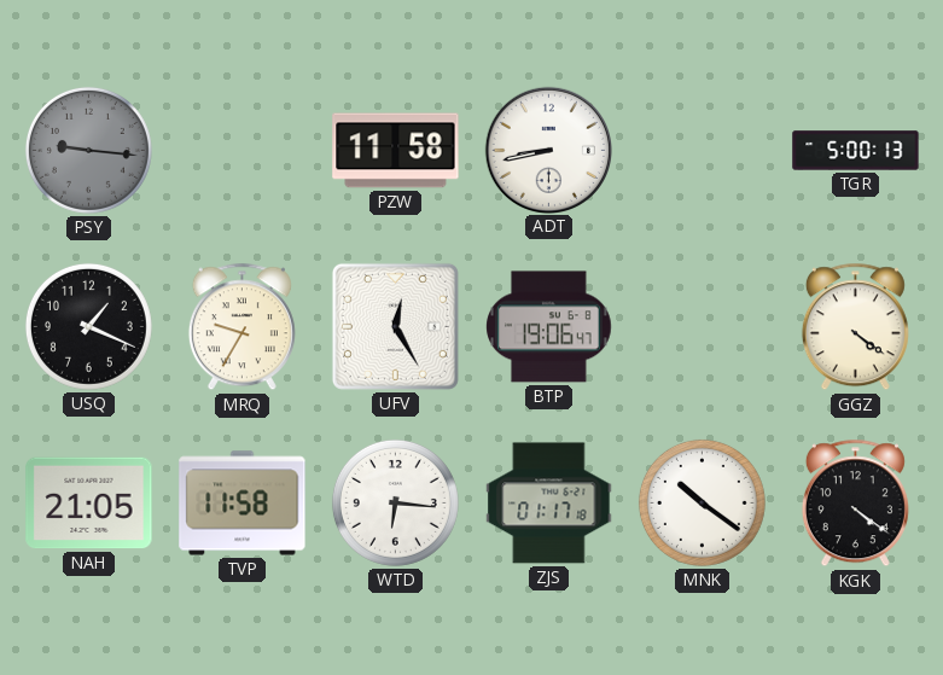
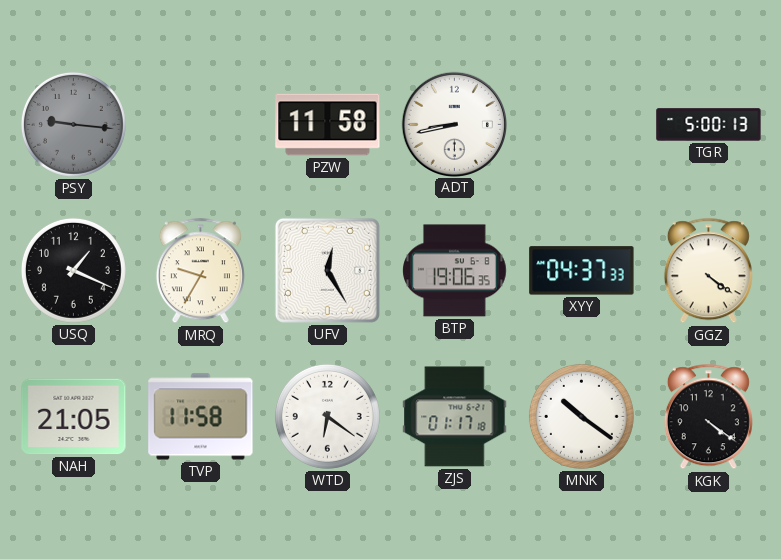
BTP: 19:06:47 -> 19:06:35 (455, 271)
XYY: none -> 04:37 (582, 271)
WTD: 6:16 -> 6:21 (327, 416)
